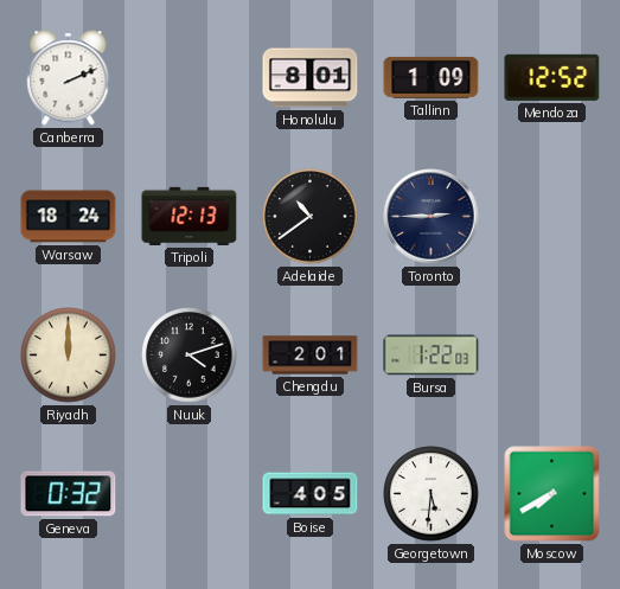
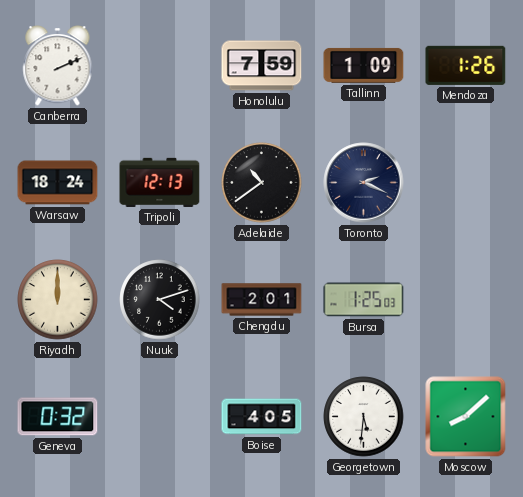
Honolulu: 8:01 -> 7:59 (262, 66)
Mendoza: 12:52 -> 1:26 (466, 65)
Toronto: 2:45 -> 2:19 (364, 183)
Bursa: 1:22 -> 1:25 (364, 300)
Moscow: 7:40 -> 8:08 (466, 417)
